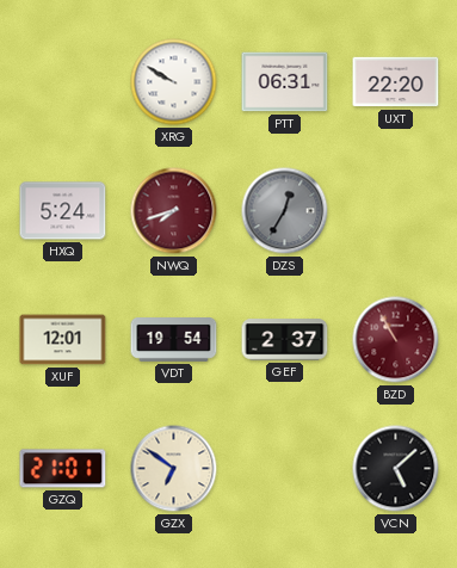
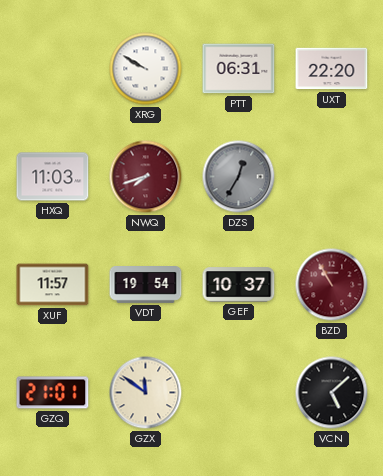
HXQ: 5:24 -> 11:03 (53, 177)
XUF: 12:01 -> 11:57 (53, 285)
GEF: 2:37 -> 10:37 (239, 285)
GZX: 6:51 -> 11:51 (146, 393)
